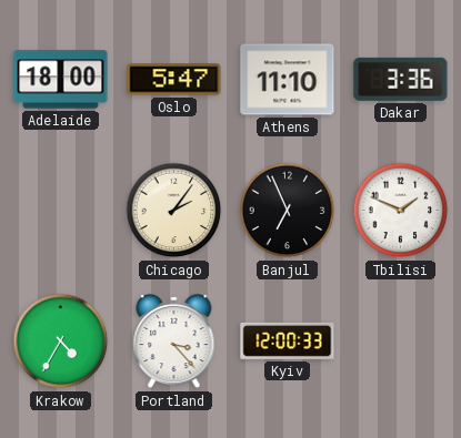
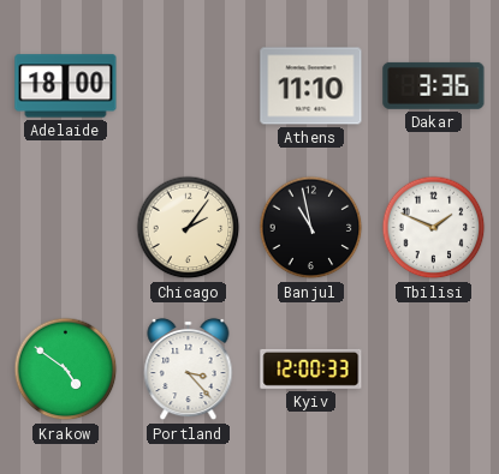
Oslo: 5:47 -> none (174, 80)
Banjul: 6:56 -> 10:58 (311, 228)
Krakow: 4:35 -> 4:51 (66, 370)
